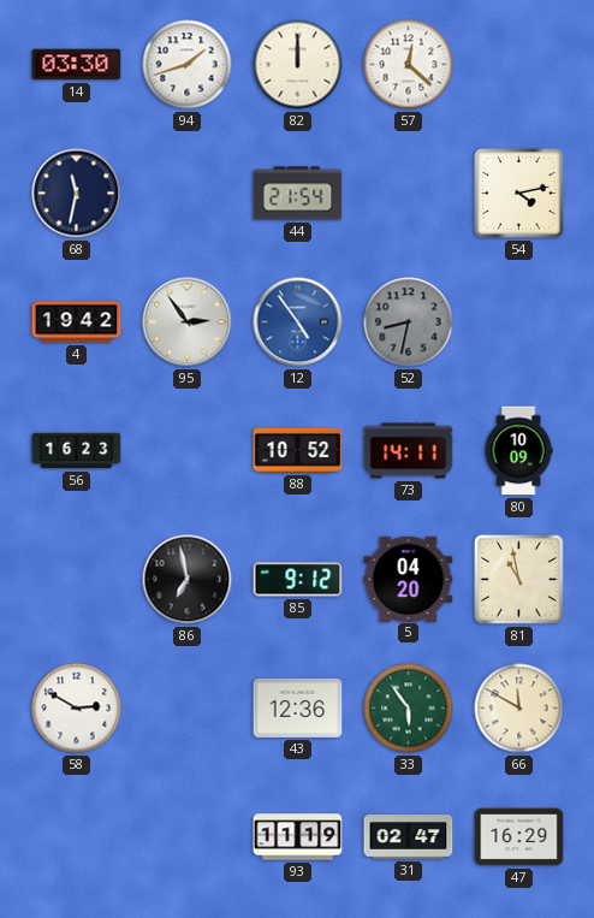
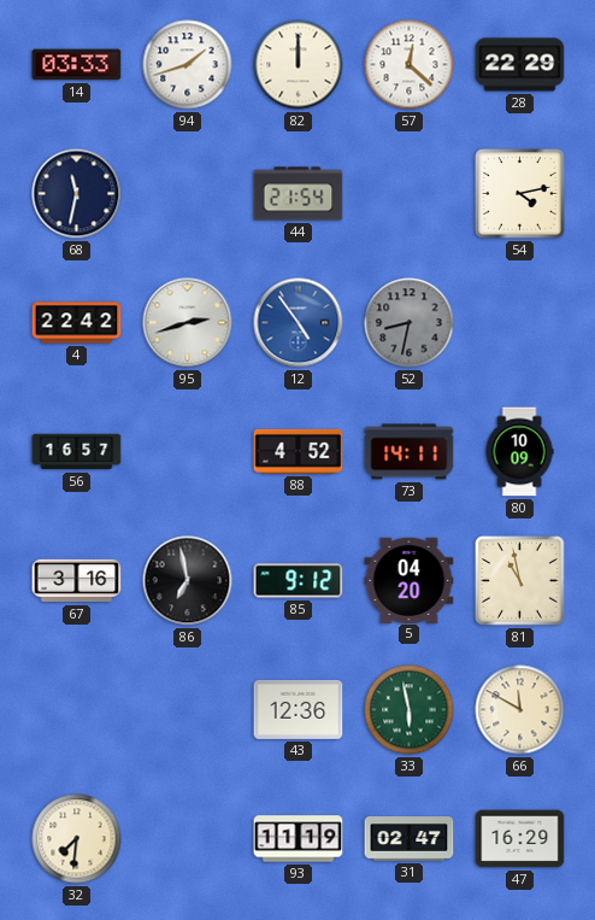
14: 03:30 -> 03:33 (77, 65)
28: none -> 22:29 (520, 65)
4: 19:42 -> 22:42 (77, 323)
95: 2:54 -> 2:42 (188, 323)
56: 16:23 -> 16:57 (77, 452)
88: 10:52 -> 4:52 (299, 451)
67: none -> 3:16 (77, 581)
58: 2:50 -> none (77, 709)
33: 5:54 -> 5:58 (410, 710)
32: none -> 7:31 (77, 839)
